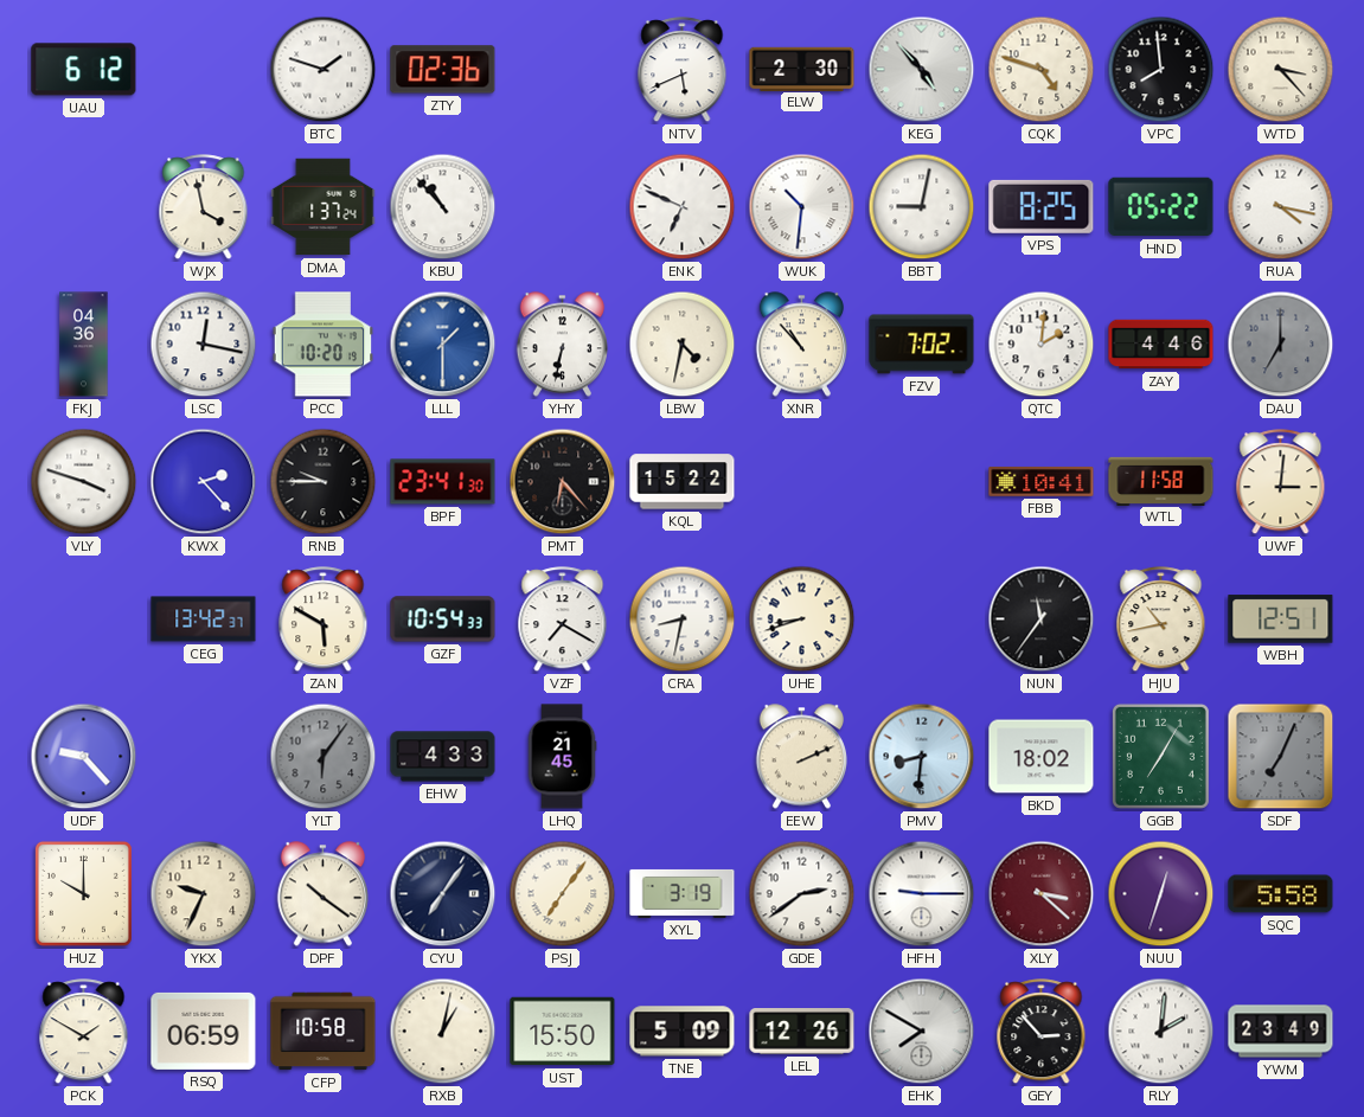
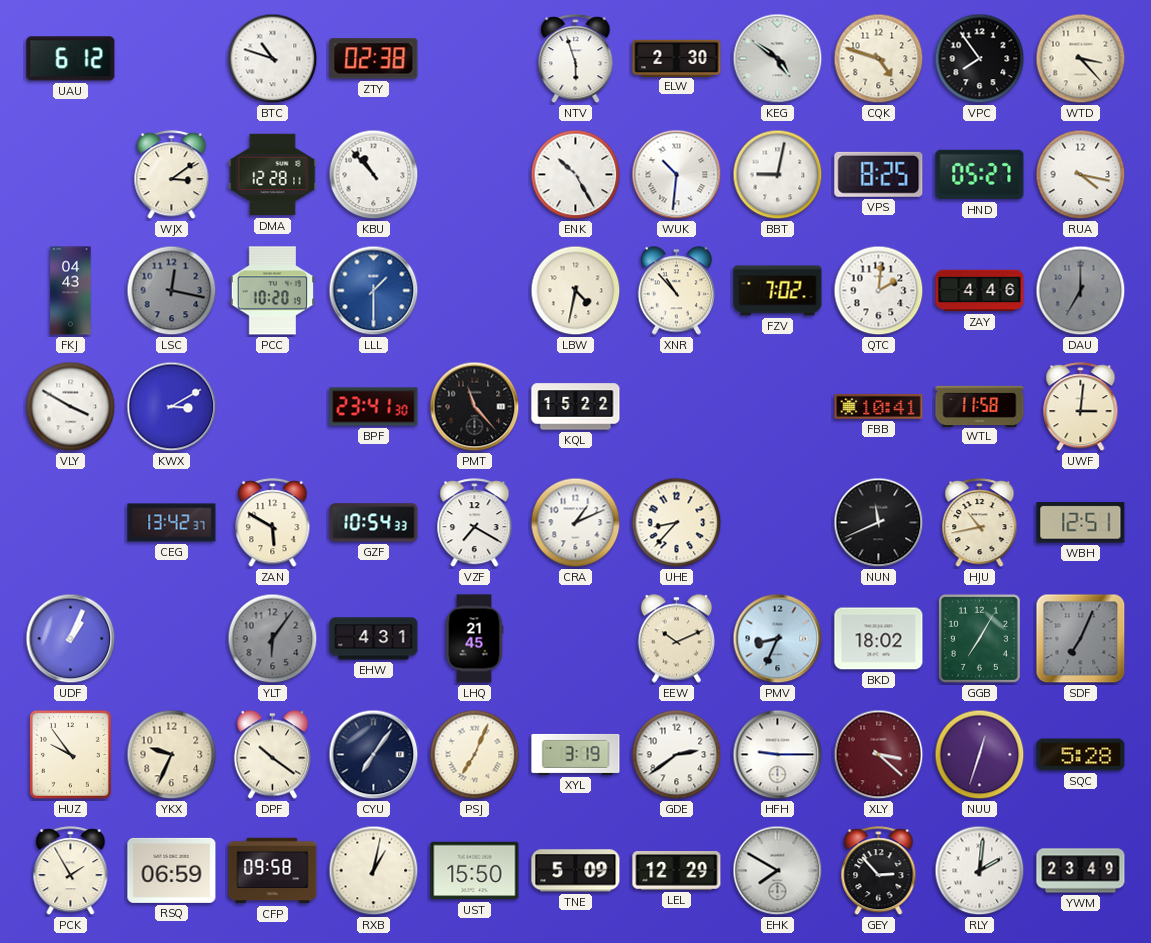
BTC: 1:48 -> 10:48 (273, 59)
ZTY: 02:36 -> 02:38 (374, 59)
NTV: 5:41 -> 5:57 (576, 59)
KEG: 4:53 -> 4:51 (778, 59)
VPC: 7:59 -> 7:54 (980, 59)
WJX: 3:58 -> 3:09 (172, 175)
DMA: 1:37 -> 12:28 (273, 175)
ENK: 6:49 -> 10:25 (576, 175)
HND: 05:22 -> 05:27 (980, 175)
FKJ: 04:36 -> 04:43 (71, 291)
LSC dial: white -> grey (172, 291)
YHY: 6:32 -> none (562, 345)
VLY: 3:48 -> 3:50 (71, 407)
KWX: 2:23 -> 3:10 (172, 407)
RNB: 9:45 -> none (324, 482)
PMT: 6:23 -> 11:23 (475, 407)
CRA: 8:32 -> 1:11 (576, 523)
UHE: 8:42 -> 8:37 (677, 523)
NUN: 11:36 -> 11:41 (879, 523)
UDF: 9:23 -> 1:04 (71, 639)
EHW: 4:33 -> 4:31 (374, 639)
EEW: 2:11 -> 10:11 (676, 639)
PMV: 8:31 -> 8:34 (778, 639)
HUZ: 10:00 -> 9:54 (70, 754)
PSJ: 7:06 -> 7:04 (475, 755)
SQC: 5:58 -> 5:28 (1081, 755)
PCK: 1:50 -> 1:55 (71, 871)
CFP: 10:58 -> 09:58 (273, 871)
LEL: 12:26 -> 12:29 (677, 871)
